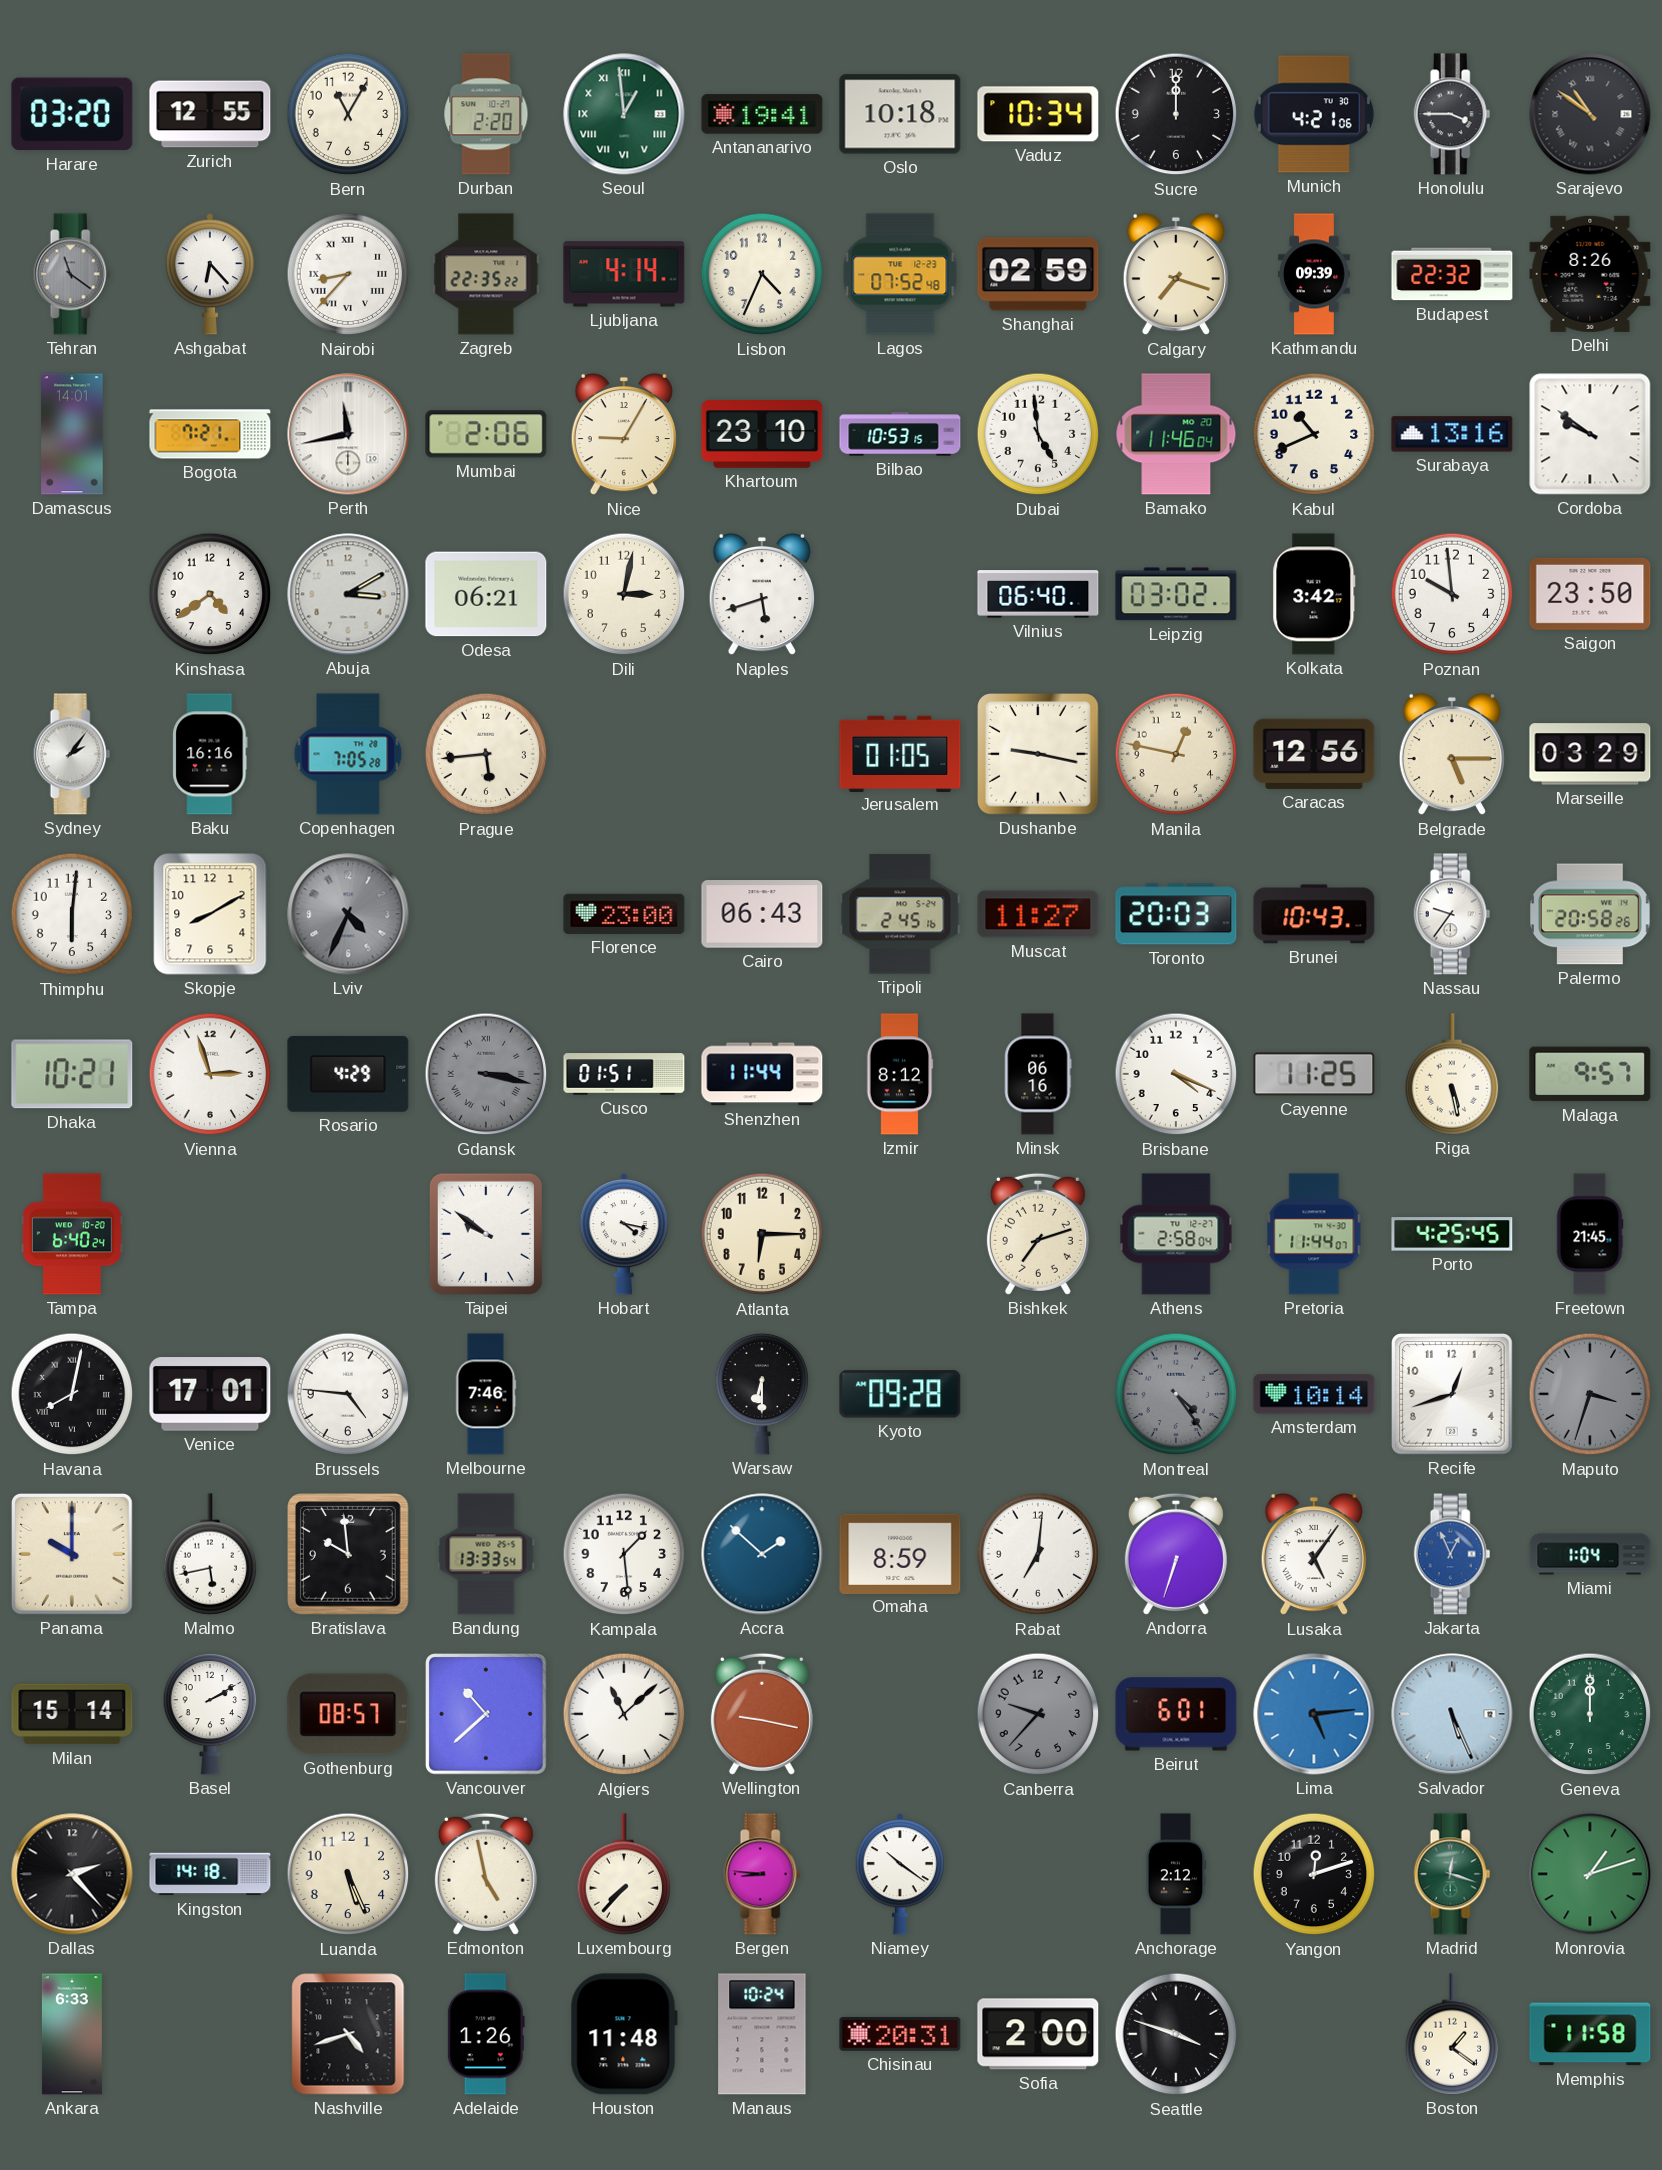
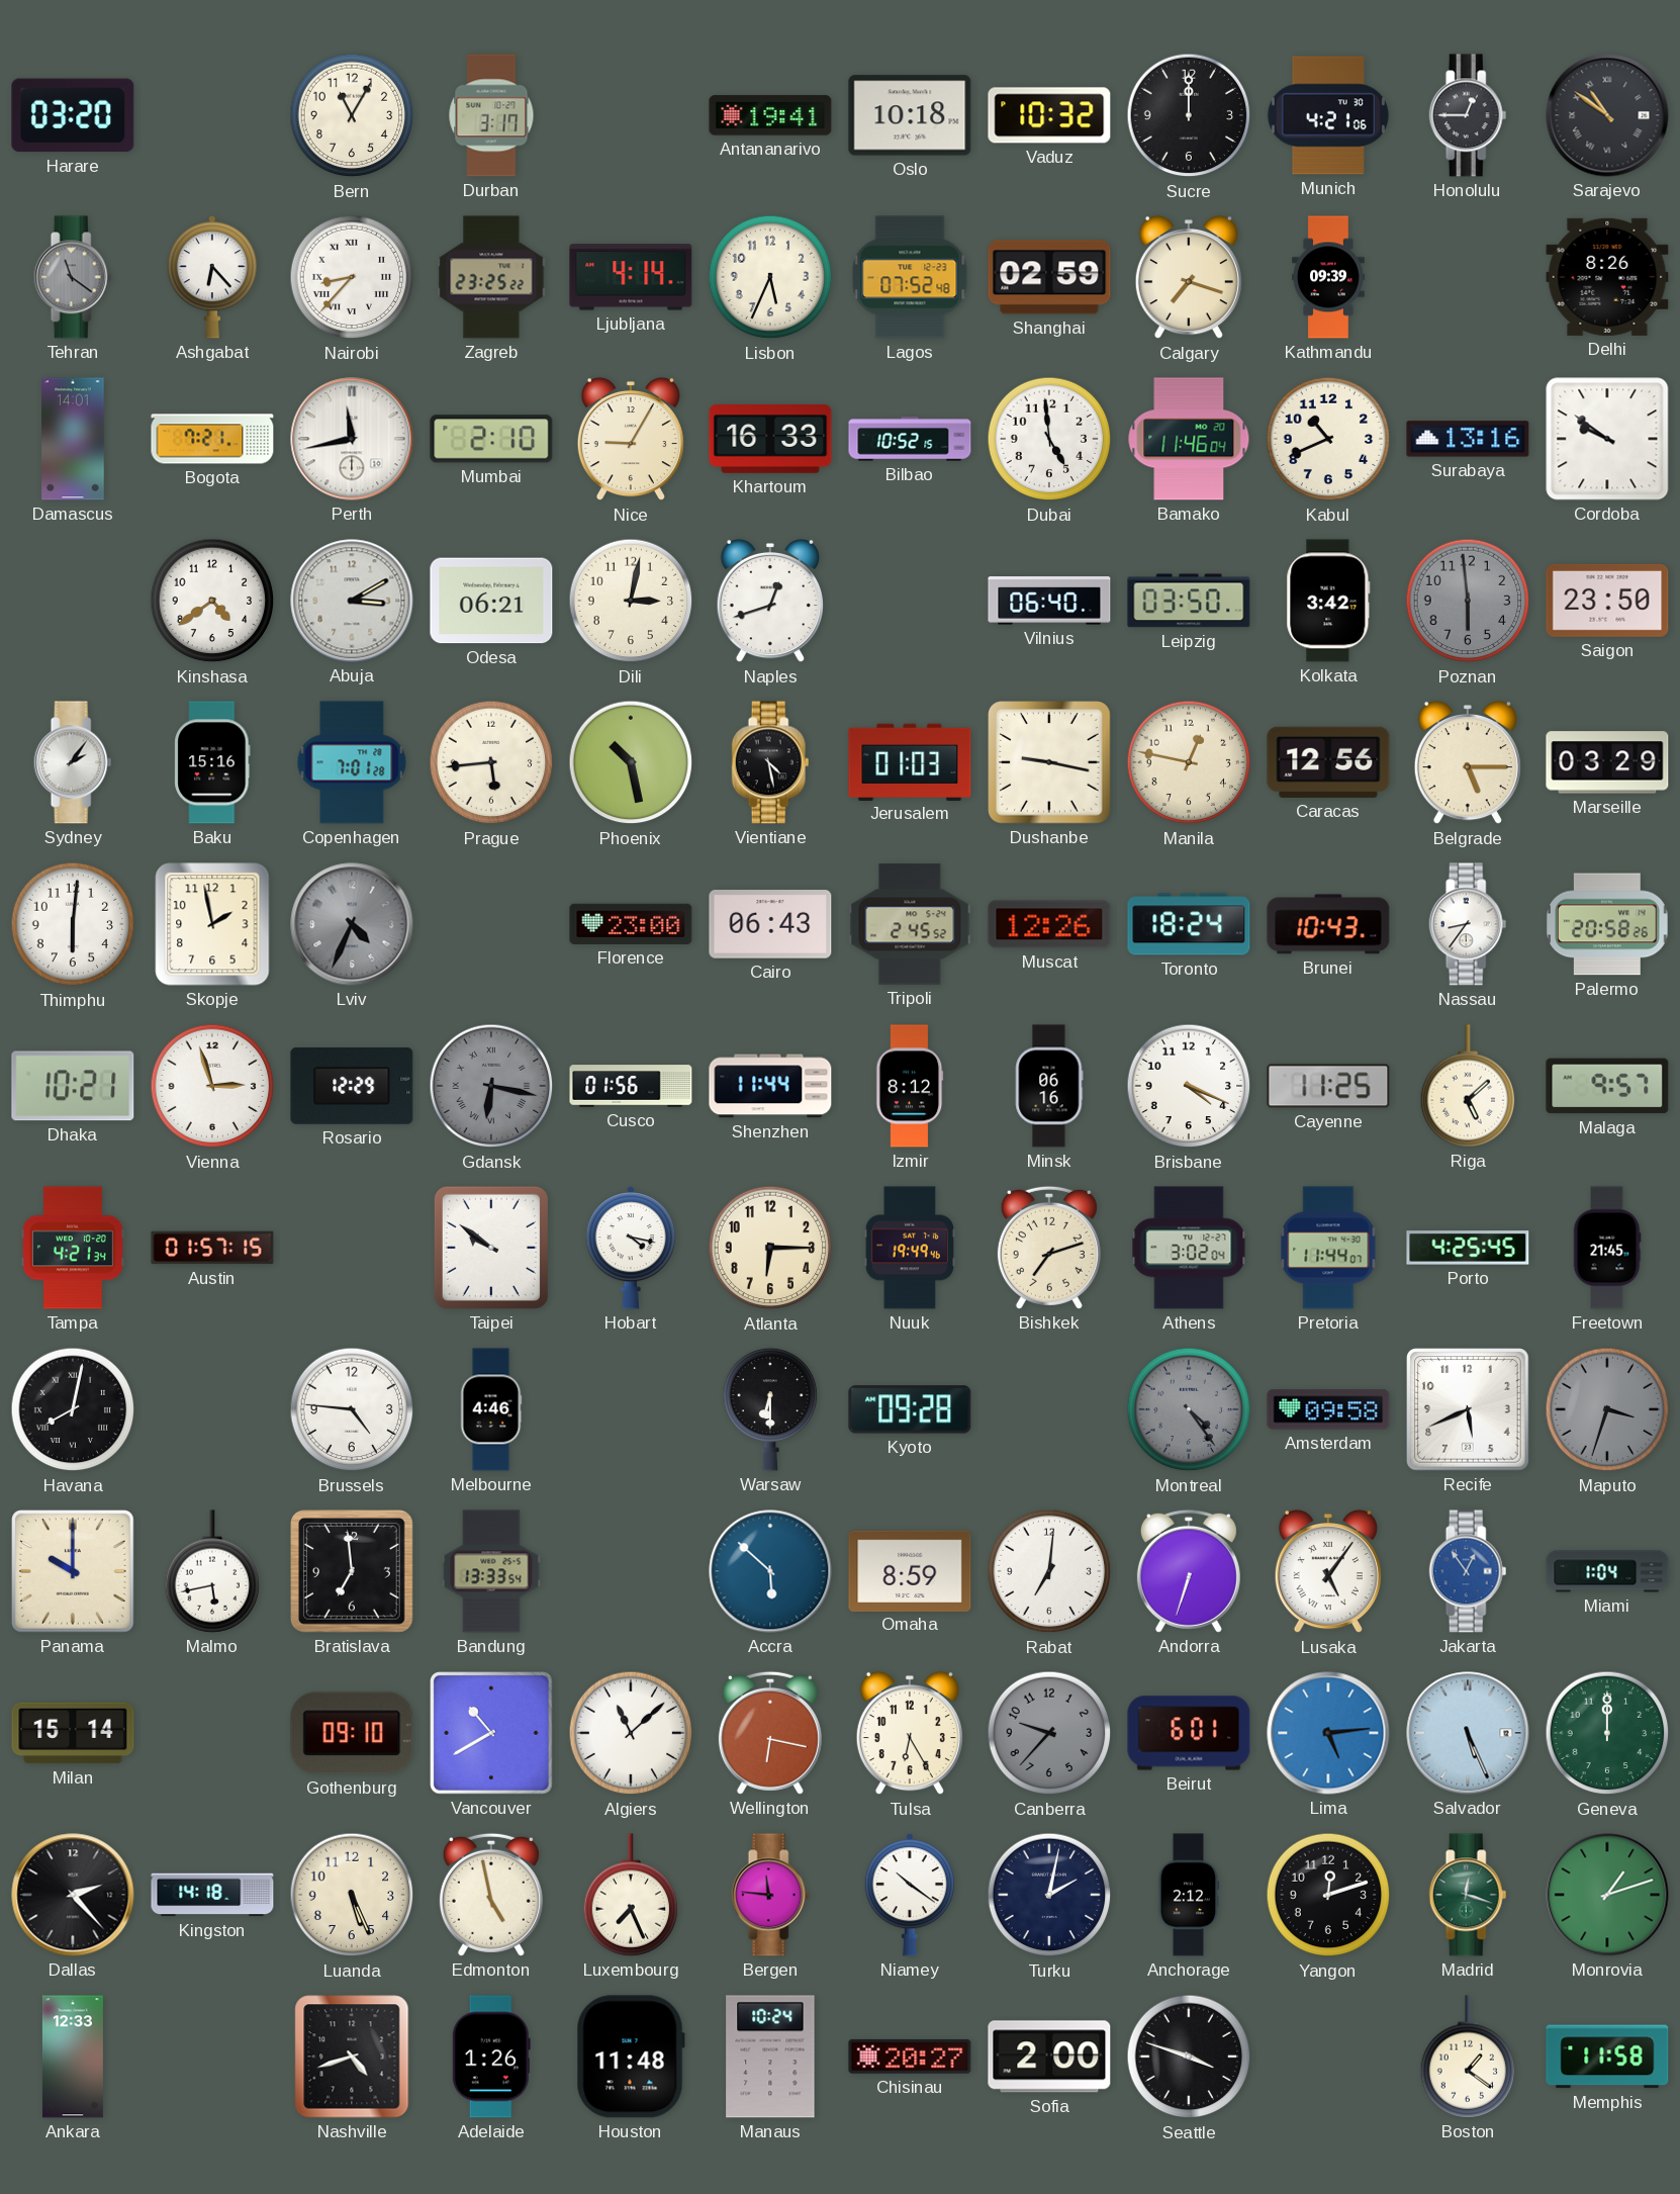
Zurich: 12:55 -> none (210, 114)
Durban: 2:20 -> 3:17 (491, 115)
Seoul: 12:59 -> none (624, 114)
Vaduz: 10:34 -> 10:32 (1049, 115)
Honolulu: 3:45 -> 12:45 (1468, 115)
Zagreb: 22:35 -> 23:25 (491, 277)
Lisbon: 4:34 -> 5:34 (770, 277)
Budapest: 22:32 -> none (1452, 274)
Mumbai: 2:06 -> 2:10 (491, 439)
Khartoum: 23:10 -> 16:33 (770, 440)
Bilbao: 10:53 -> 10:52 (910, 439)
Naples: 5:42 -> 12:42 (770, 601)
Leipzig: 03:02 -> 03:50 (1189, 601)
Poznan: 9:59 -> 5:59 (1468, 601)
Poznan dial: white -> grey (1468, 601)
Baku: 16:16 -> 15:16 (212, 762)
Copenhagen: 7:05 -> 7:01 (352, 762)
Phoenix: none -> 10:28 (631, 762)
Vientiane: none -> 4:28 (770, 762)
Jerusalem: 01:05 -> 01:03 (910, 761)
Skopje: 8:10 -> 1:58 (212, 924)
Tripoli: 2:45:16 -> 2:45:52 (910, 924)
Muscat: 11:27 -> 12:26 (1049, 924)
Toronto: 20:03 -> 18:24 (1189, 924)
Nassau: 9:36 -> 8:36 (1468, 924)
Rosario: 4:29 -> 12:29 (352, 1086)
Gdansk: 3:17 -> 6:17 (491, 1086)
Cusco: 01:51 -> 01:56 (631, 1086)
Riga: 5:28 -> 5:08 (1468, 1086)
Tampa: 6:40 -> 4:21 (73, 1248)
Austin: none -> 01:57 (212, 1248)
Nuuk: none -> 19:49 (910, 1248)
Athens: 2:58 -> 3:02 (1189, 1248)
Venice: 17:01 -> none (210, 1394)
Melbourne: 7:46 -> 4:46 (491, 1409)
Amsterdam: 10:14 -> 09:58 (1328, 1409)
Recife: 12:42 -> 5:41 (1468, 1409)
Bratislava: 9:59 -> 6:59 (352, 1571)
Kampala: 1:29 -> none (624, 1554)
Accra: 1:52 -> 5:52 (770, 1571)
Jakarta: 12:56 -> 12:54 (1468, 1571)
Basel: 2:10 -> none (210, 1714)
Gothenburg: 08:57 -> 09:10 (352, 1733)
Vancouver: 10:38 -> 10:40 (491, 1733)
Wellington: 9:17 -> 6:17 (770, 1733)
Tulsa: none -> 6:25 (910, 1733)
Luxembourg: 7:37 -> 7:26 (631, 1895)
Bergen: 8:46 -> 11:46 (770, 1895)
Turku: none -> 2:02 (1049, 1895)
Ankara: 6:33 -> 12:33 (73, 2056)
Chisinau: 20:31 -> 20:27 (910, 2056)
